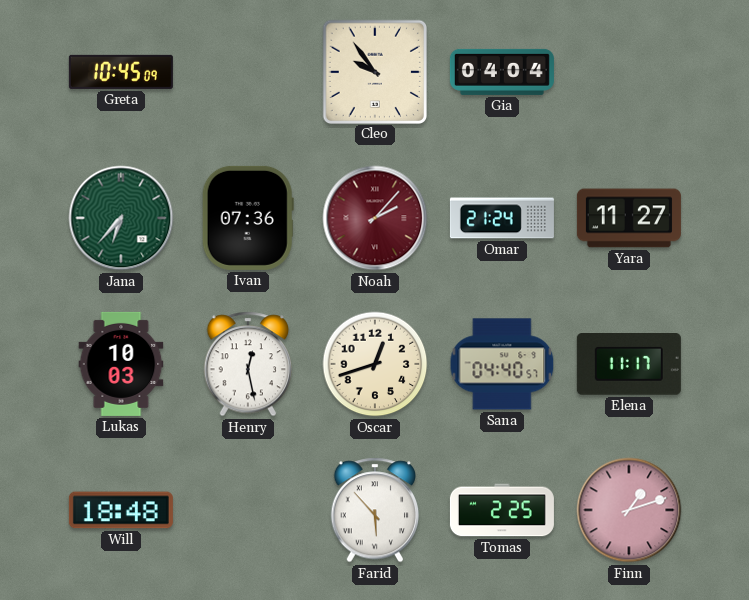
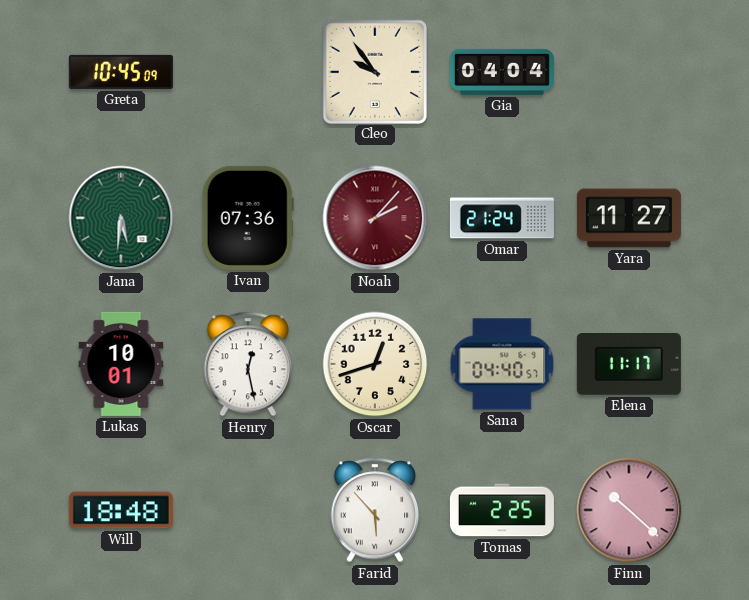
Jana: 6:37 -> 5:31 (121, 218)
Lukas: 10:03 -> 10:01 (121, 364)
Finn: 1:12 -> 10:22 (629, 510)
